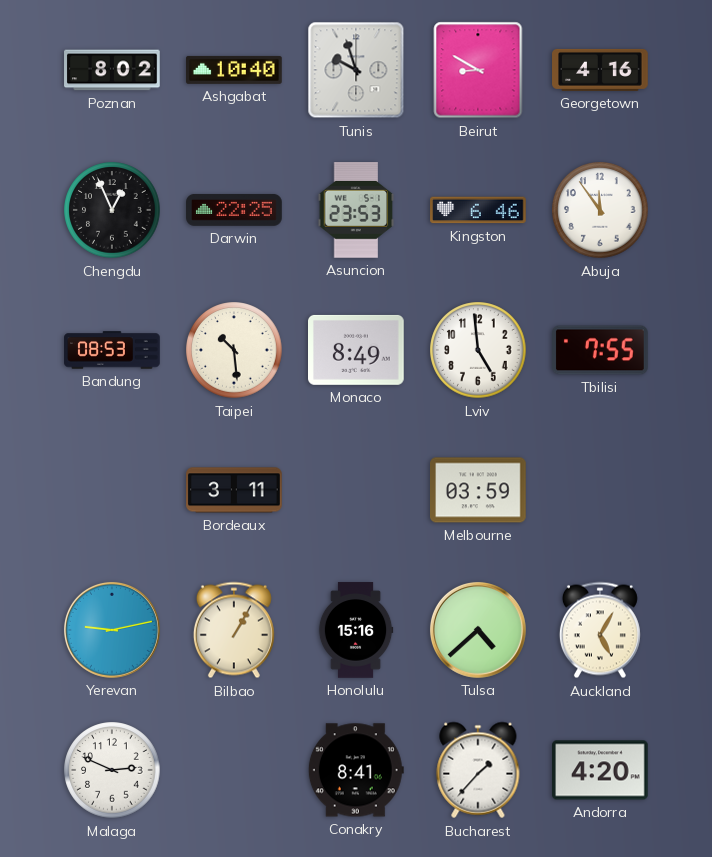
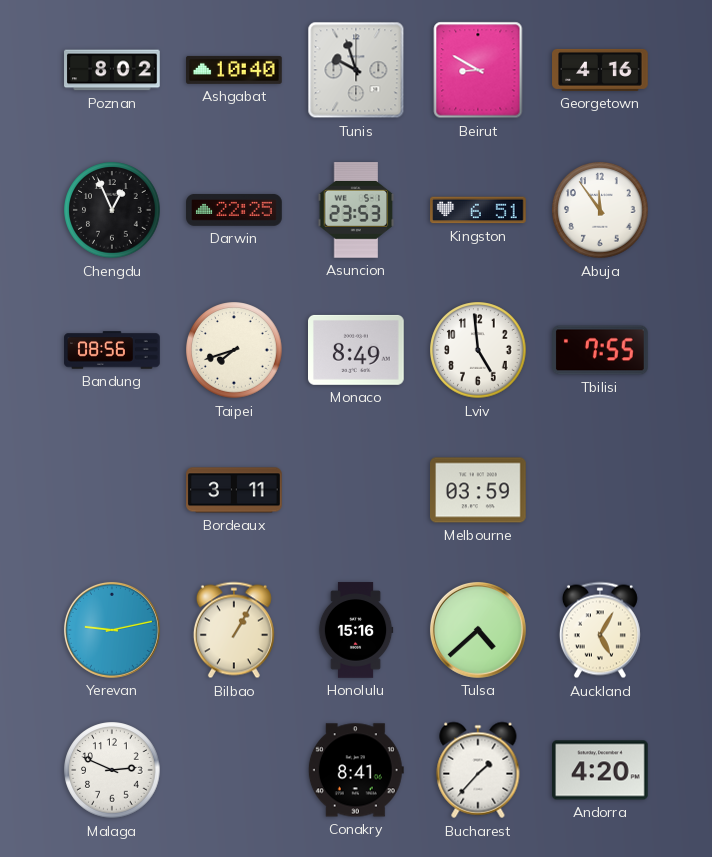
Kingston: 6:46 -> 6:51 (478, 210)
Bandung: 08:53 -> 08:56 (112, 350)
Taipei: 10:29 -> 7:42 (234, 350)
